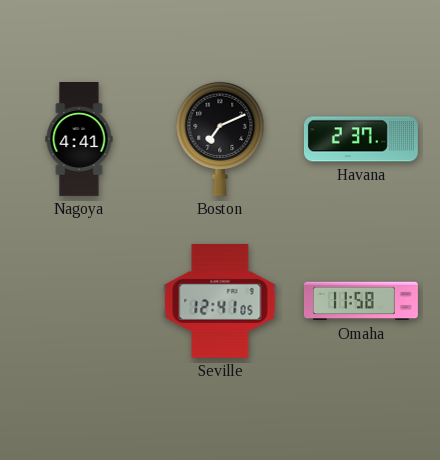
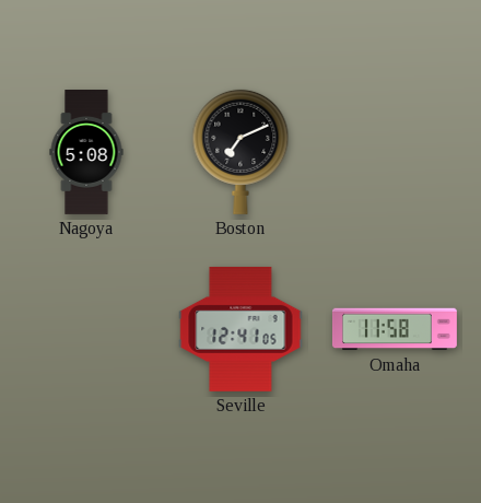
Nagoya: 4:41 -> 5:08 (86, 153)
Havana: 2:37 -> none (361, 139)
